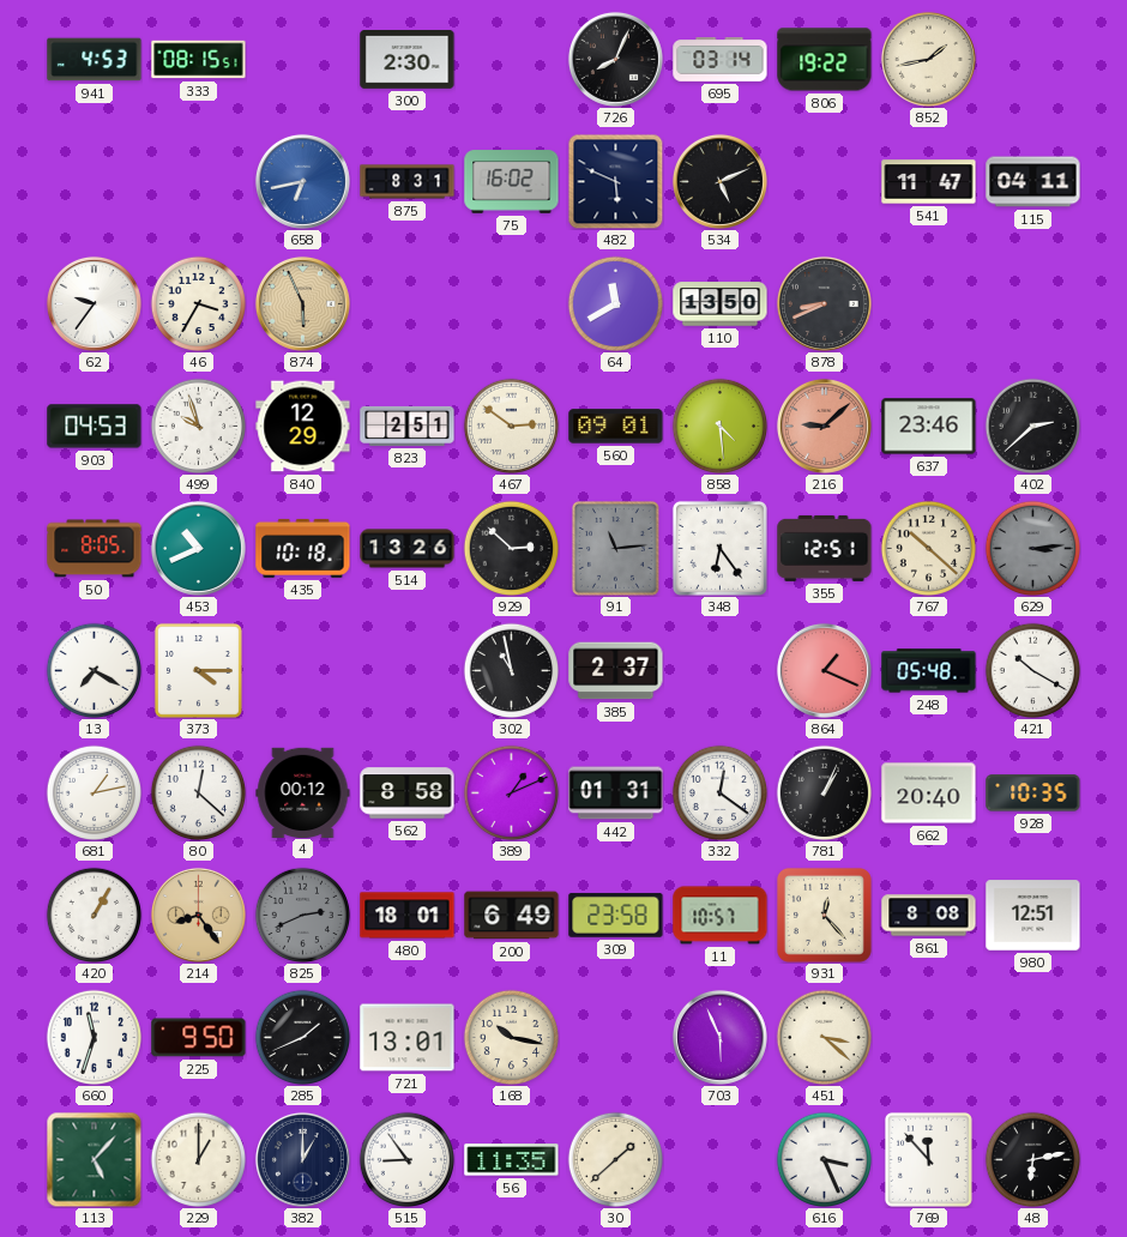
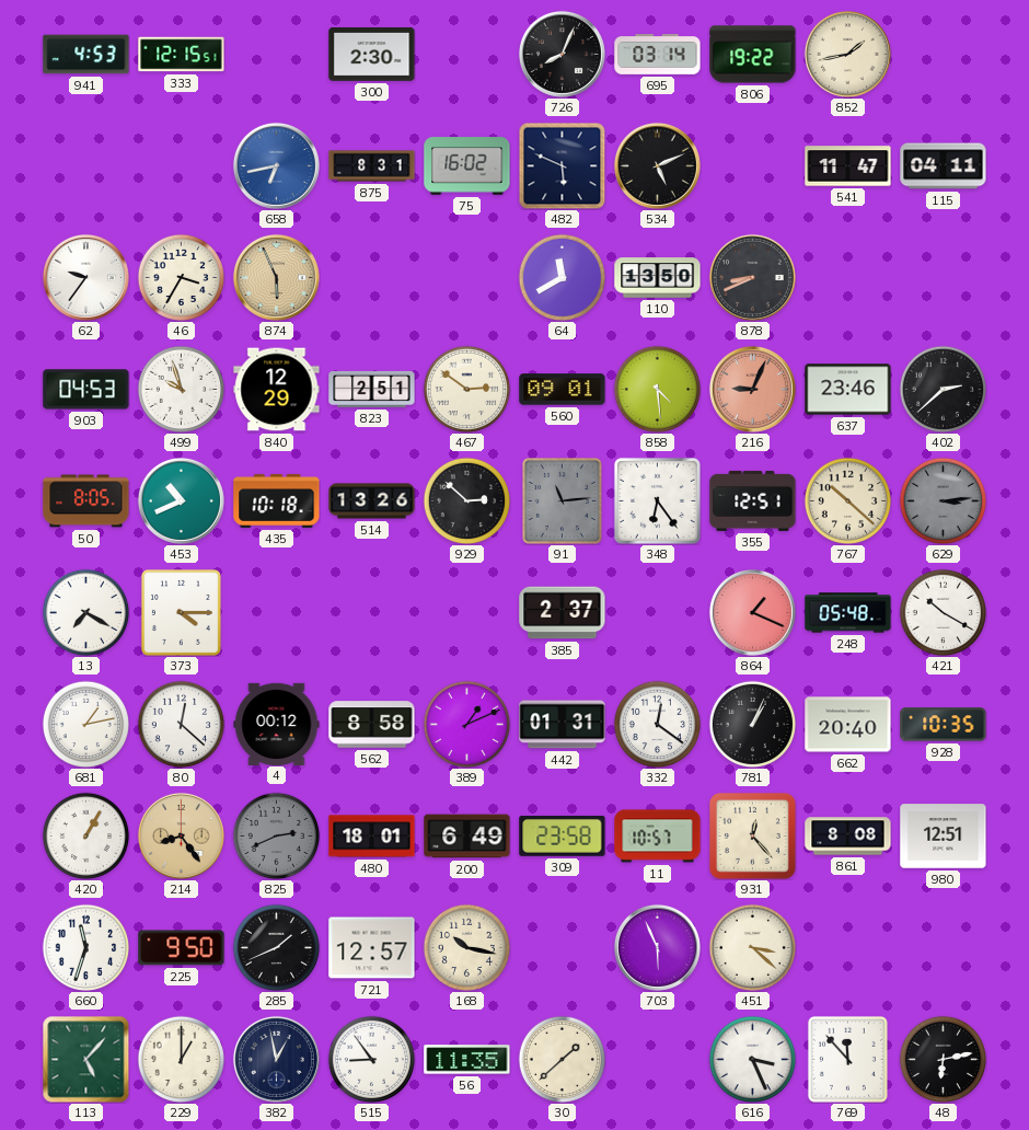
333: 08:15 -> 12:15 (182, 55)
216: 9:08 -> 9:04 (752, 389)
302: 10:58 -> none (511, 670)
721: 13:01 -> 12:57 (372, 948)
382: 1:00 -> 12:58 (276, 1059)
